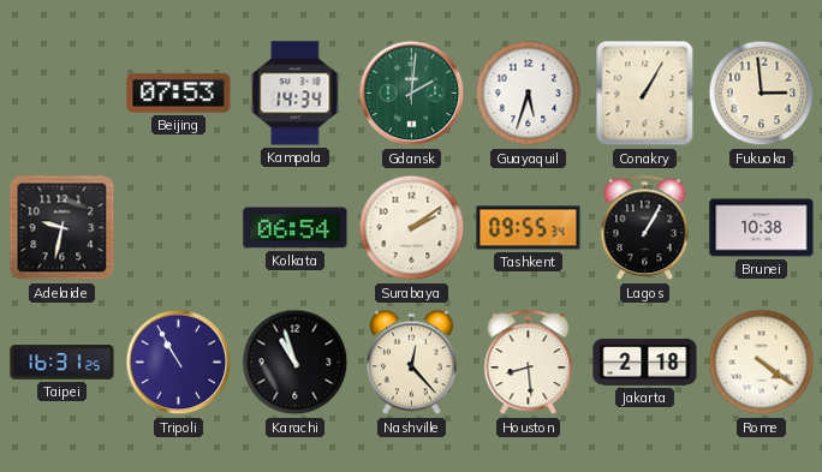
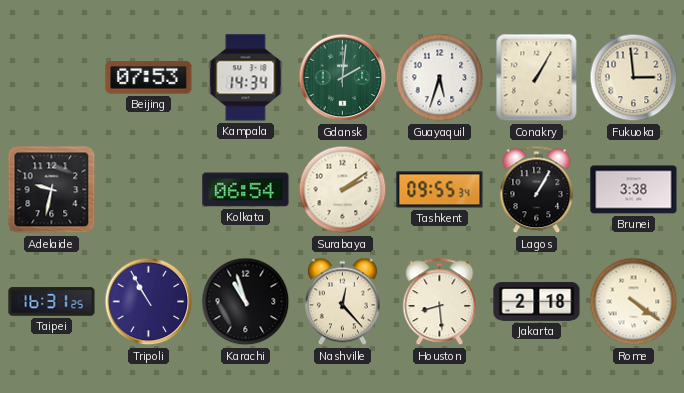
Brunei: 10:38 -> 3:38 (634, 190)
